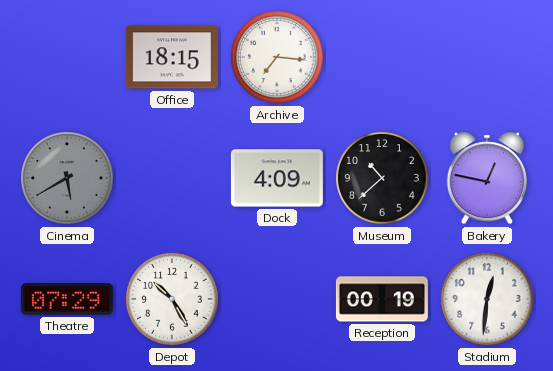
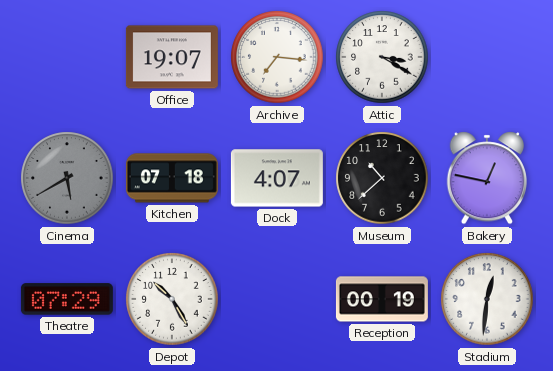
Office: 18:15 -> 19:07 (172, 57)
Attic: none -> 3:20 (382, 57)
Kitchen: none -> 07:18 (172, 178)
Dock: 4:09 -> 4:07 (277, 178)
